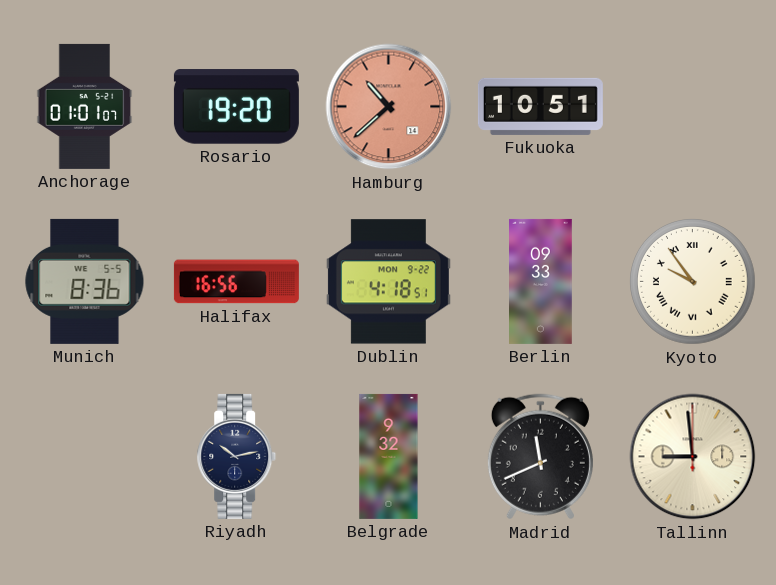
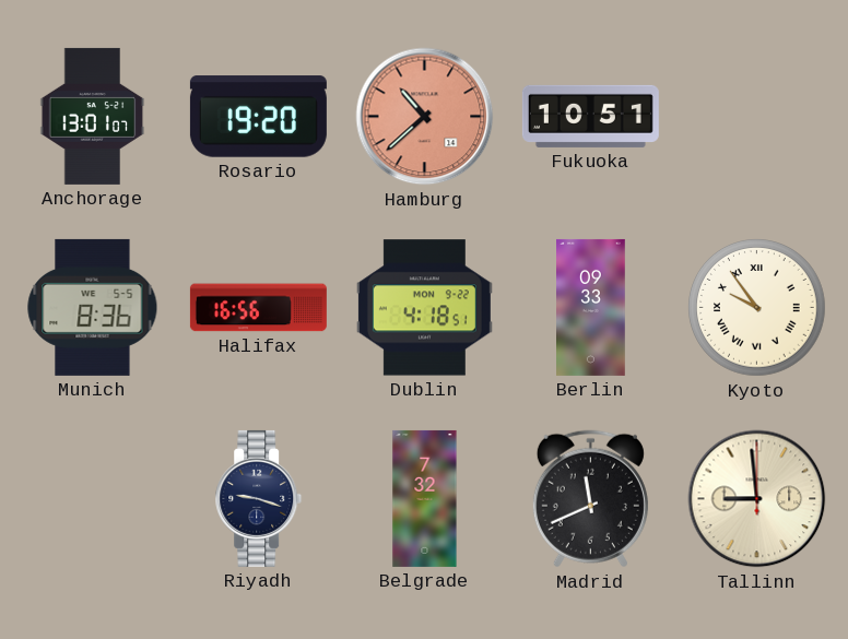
Anchorage: 01:01 -> 13:01 (93, 116)
Riyadh: 10:13 -> 9:18 (259, 498)
Belgrade: 9:32 -> 7:32 (425, 498)
